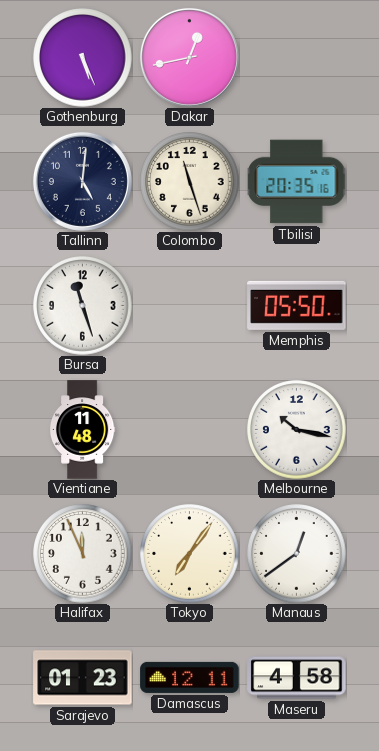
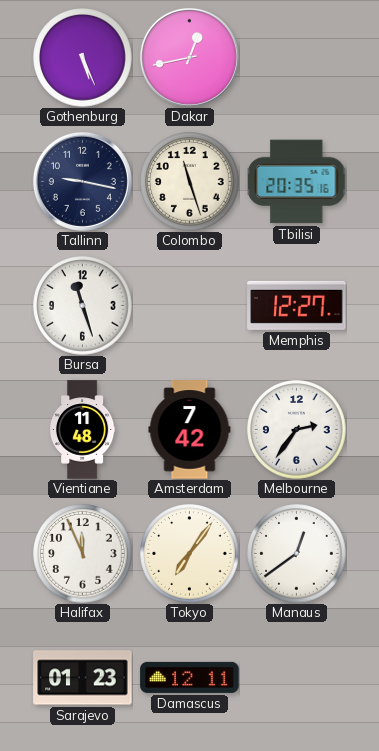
Tallinn: 5:01 -> 9:17 (82, 181)
Memphis: 05:50 -> 12:27 (297, 305)
Amsterdam: none -> 7:42 (190, 430)
Melbourne: 10:17 -> 2:36 (297, 430)
Maseru: 4:58 -> none (297, 678)
